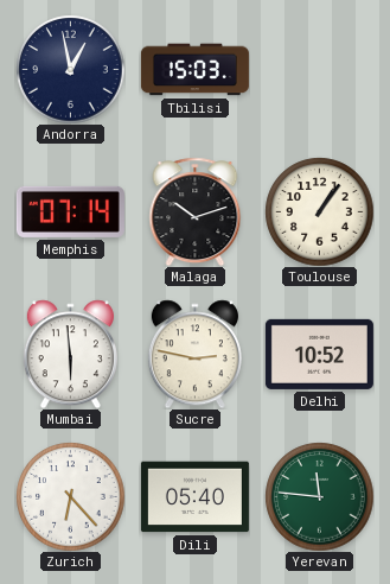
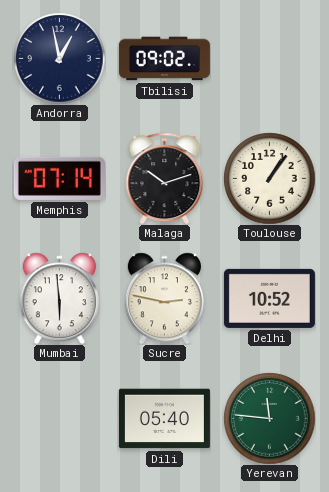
Tbilisi: 15:03 -> 09:02 (164, 59)
Zurich: 6:23 -> none (70, 496)
